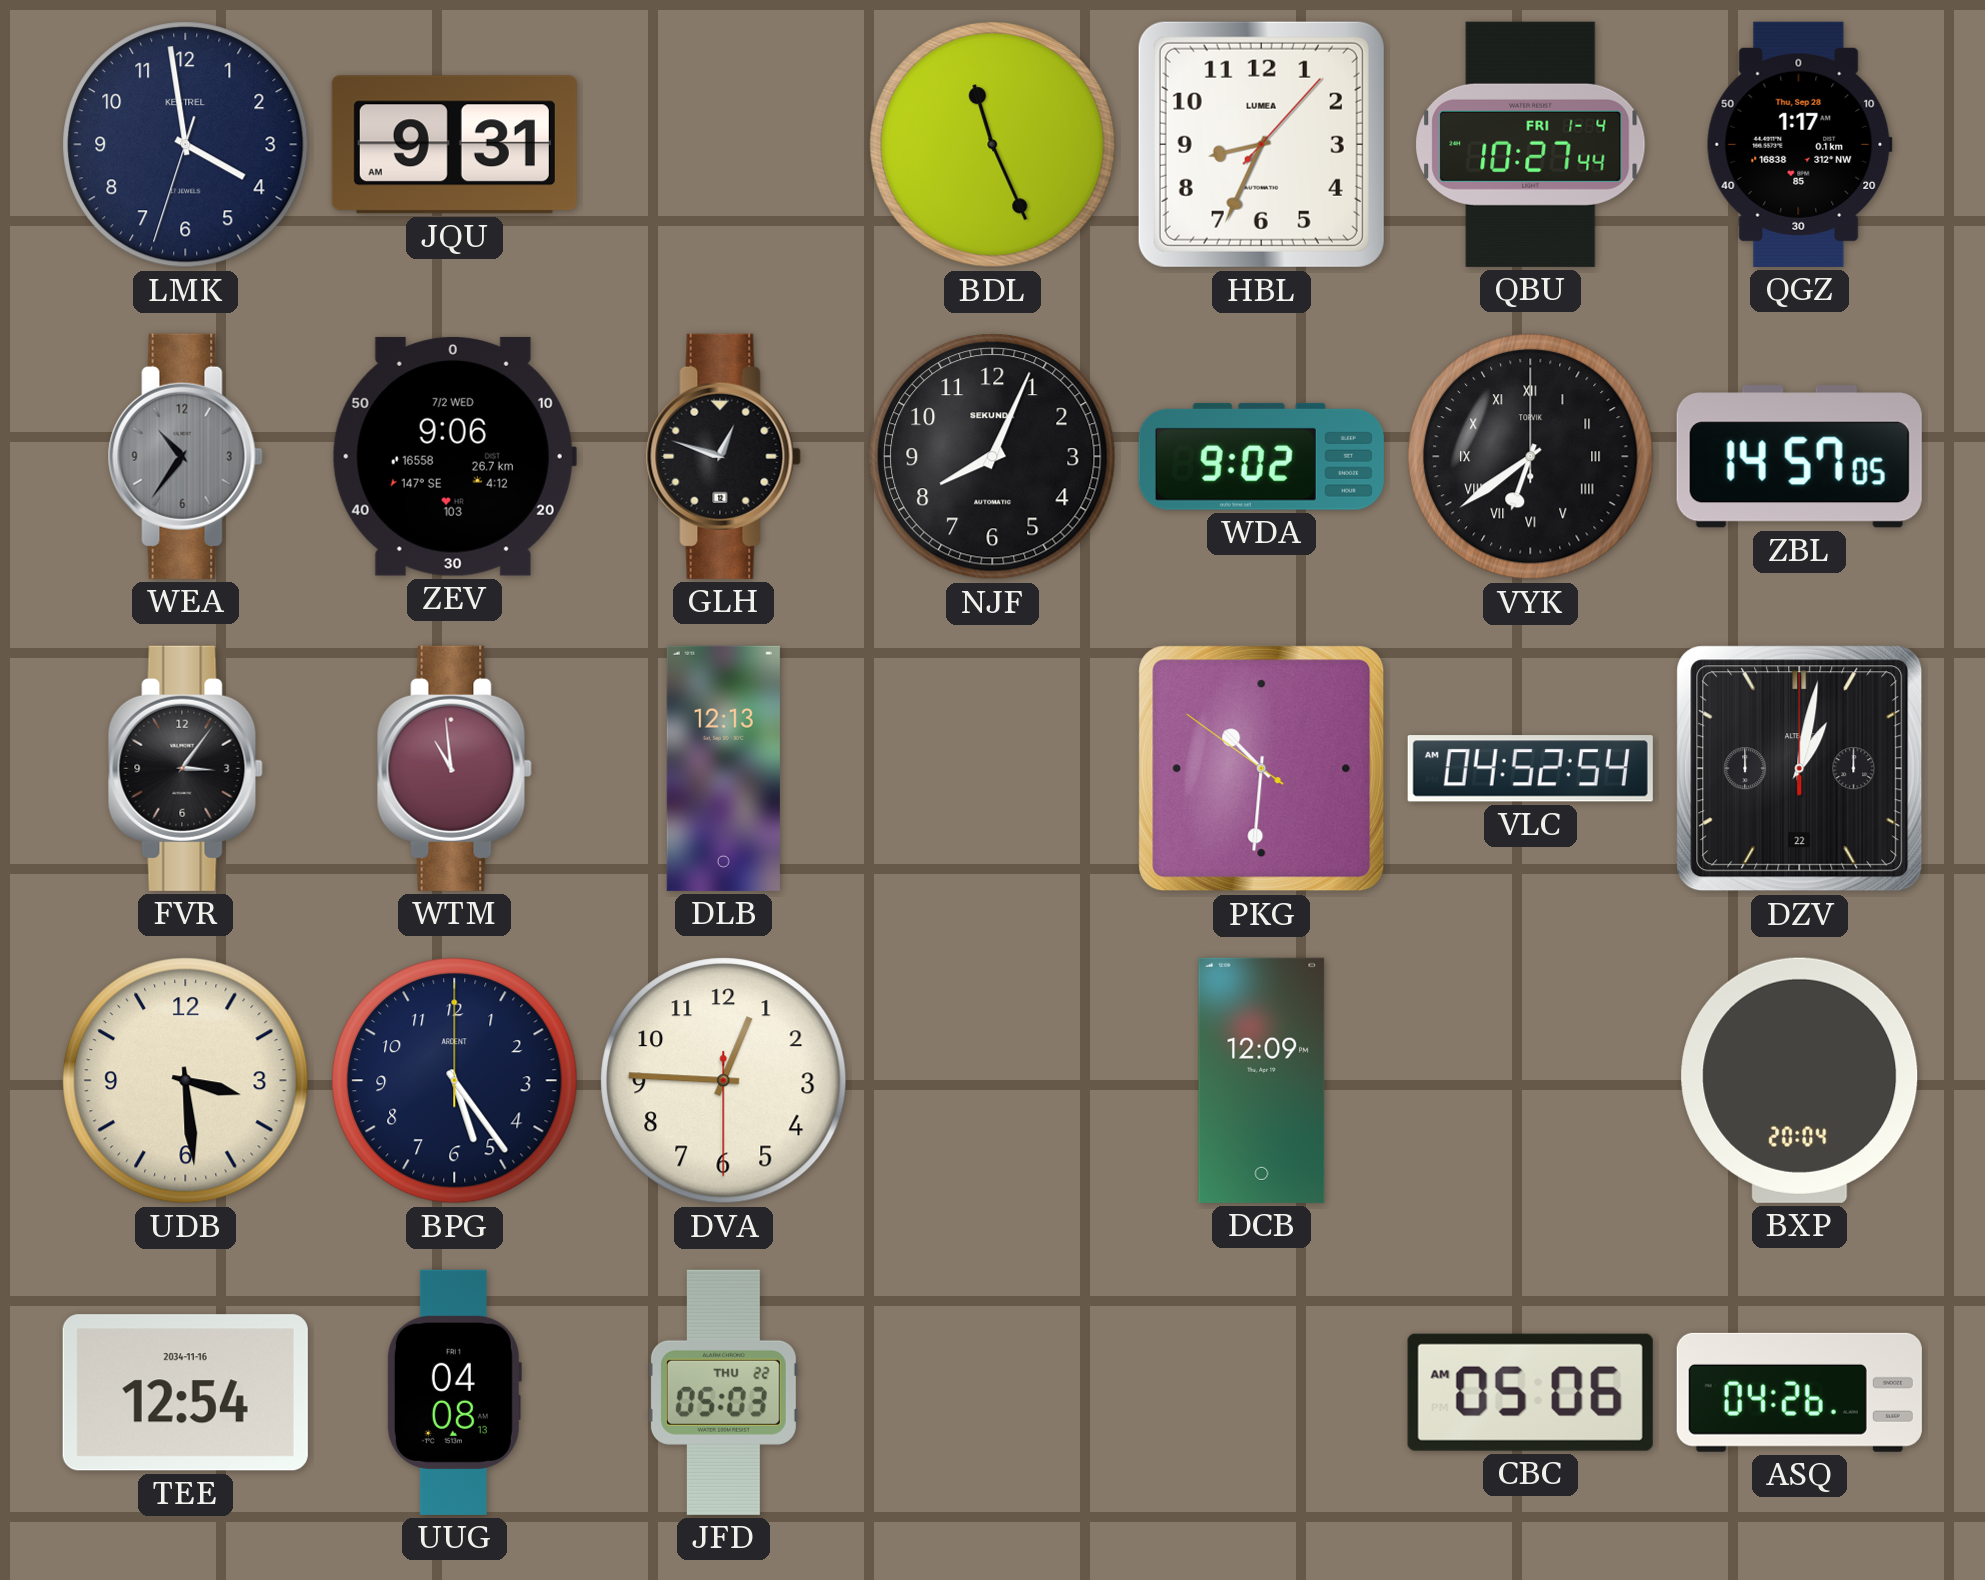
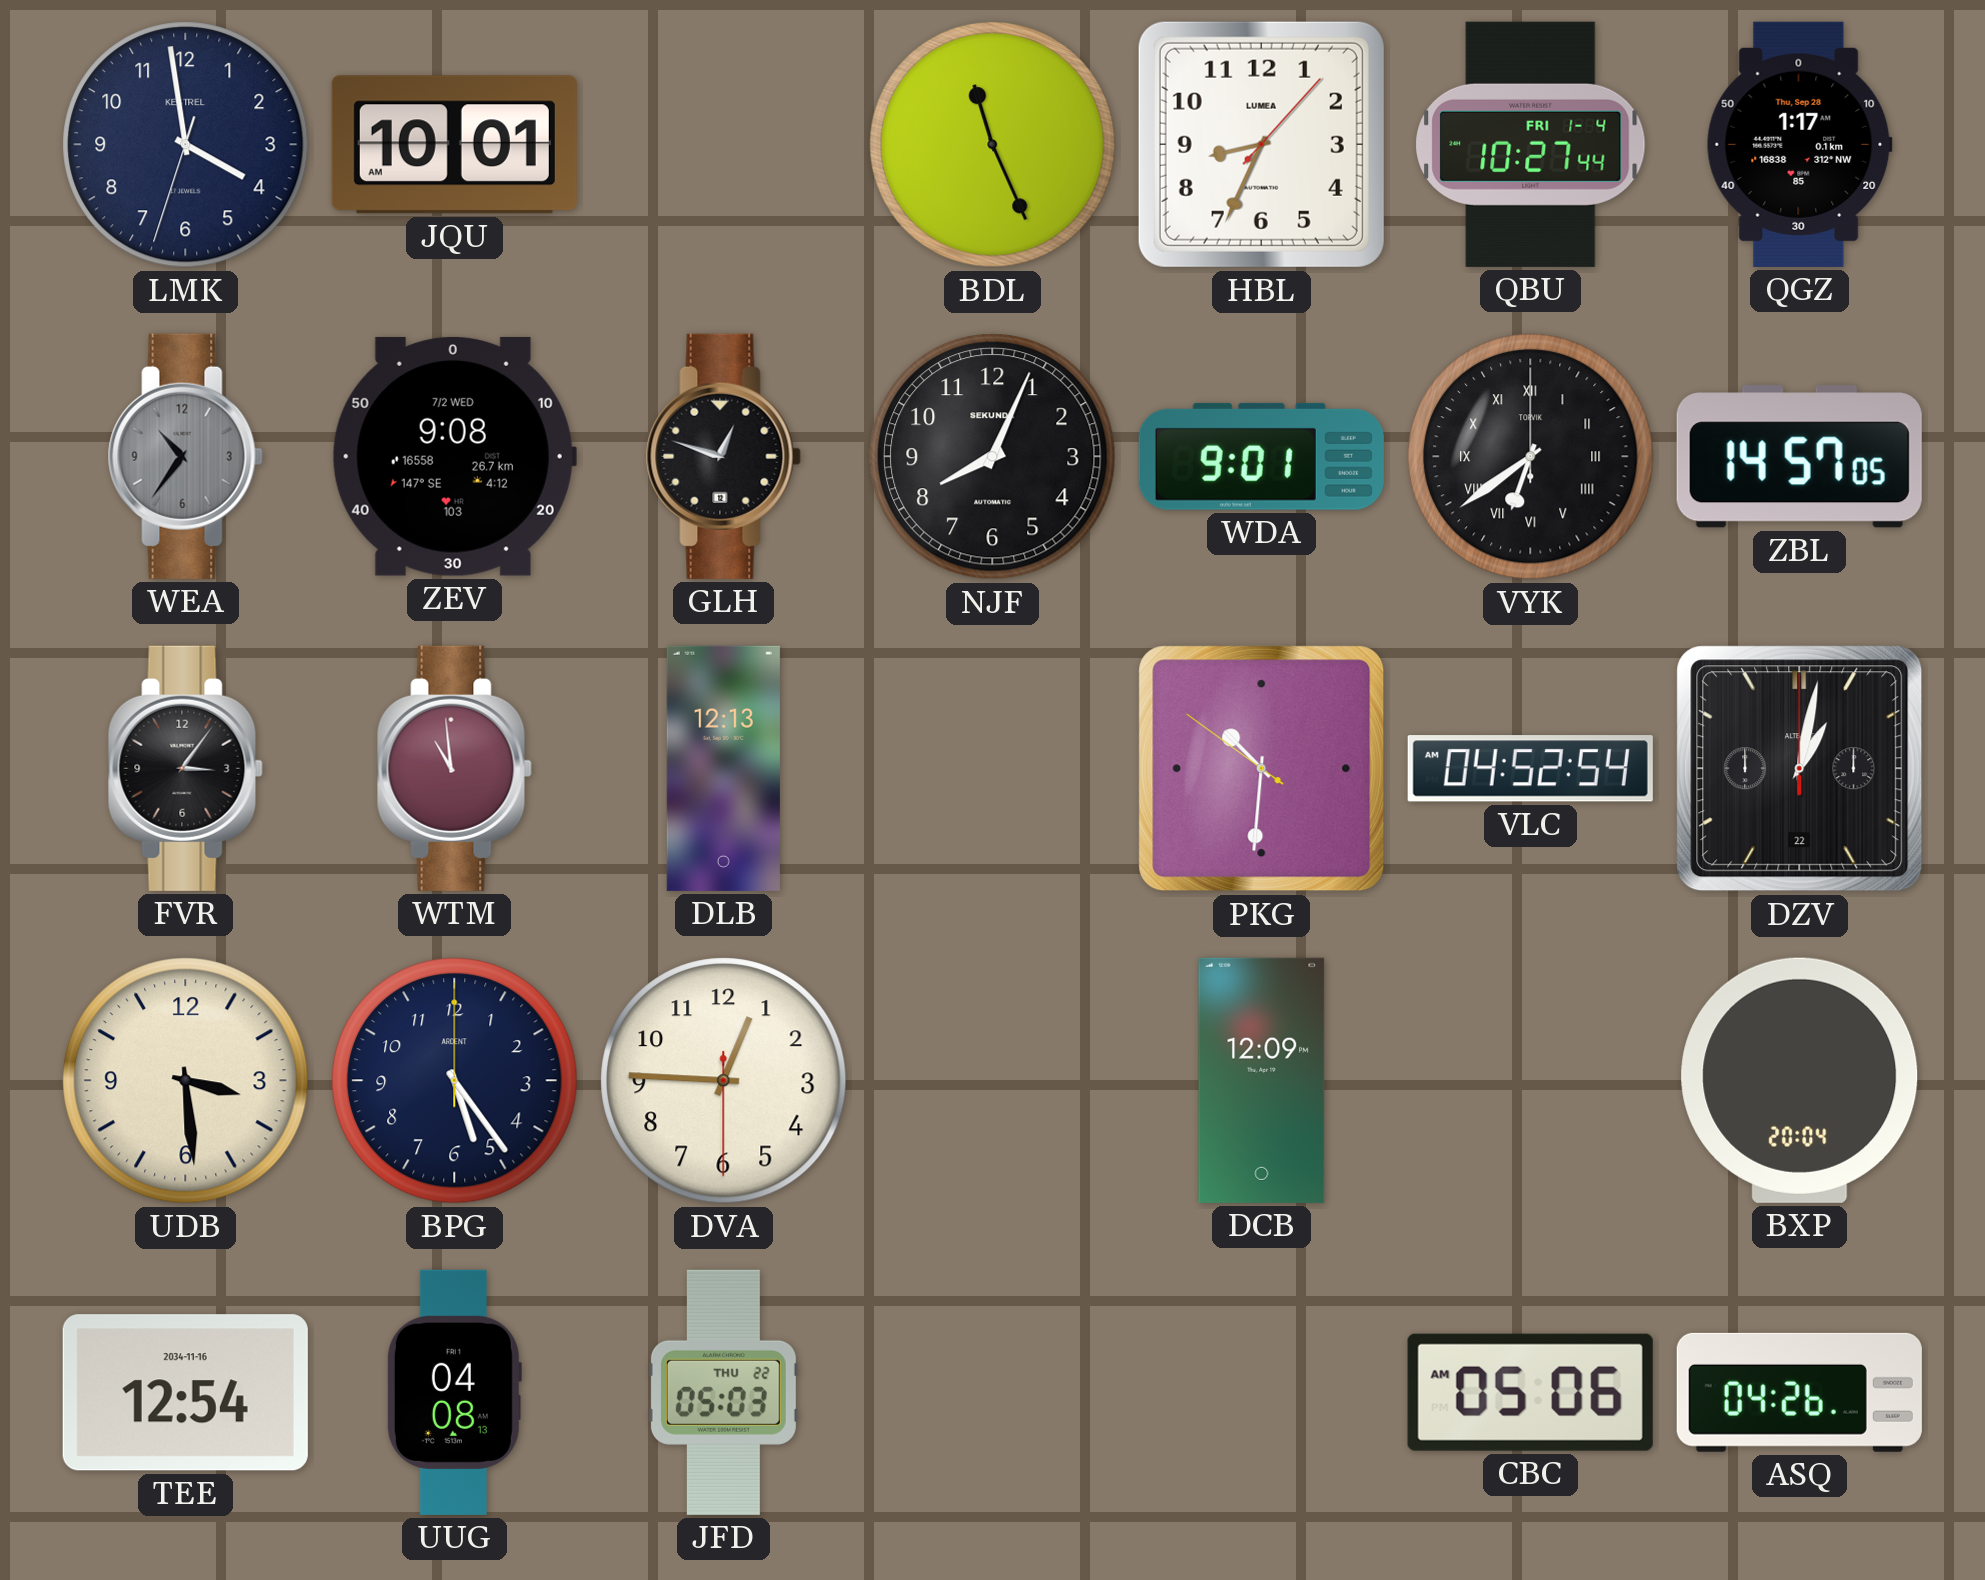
JQU: 9:31 -> 10:01 (454, 145)
ZEV: 9:06 -> 9:08 (454, 456)
WDA: 9:02 -> 9:01 (1261, 456)
